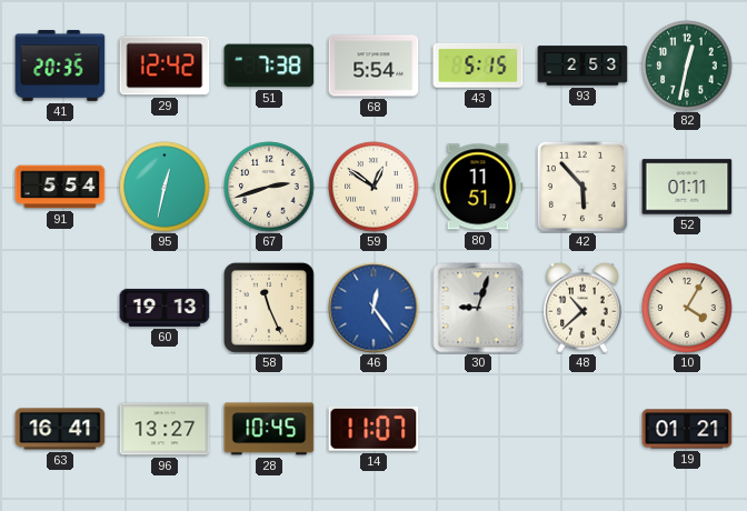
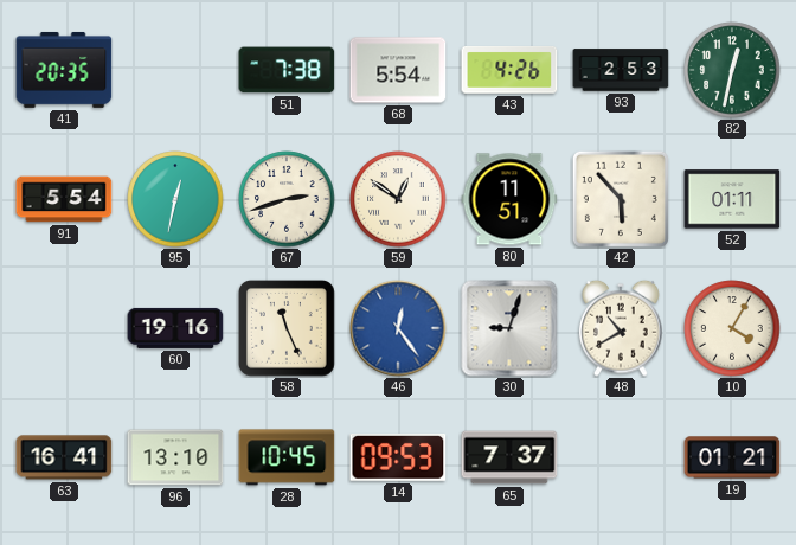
29: 12:42 -> none (165, 66)
43: 5:15 -> 4:26 (509, 71)
60: 19:13 -> 19:16 (175, 328)
48: 10:38 -> 10:40 (621, 328)
96: 13:27 -> 13:10 (175, 457)
14: 11:07 -> 09:53 (398, 459)
65: none -> 7:37 (509, 457)
